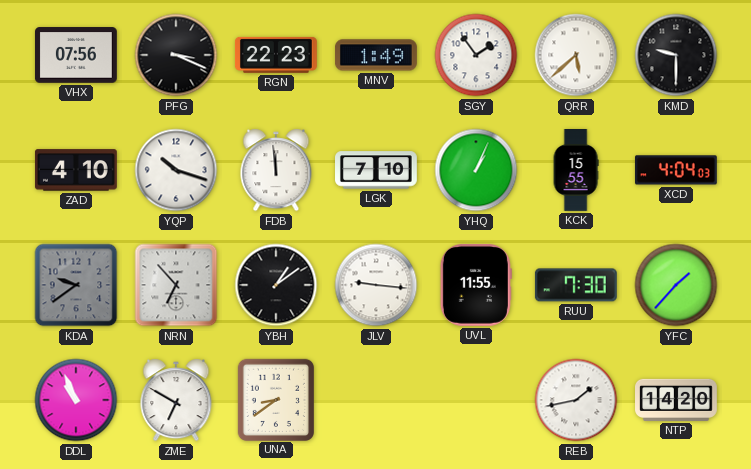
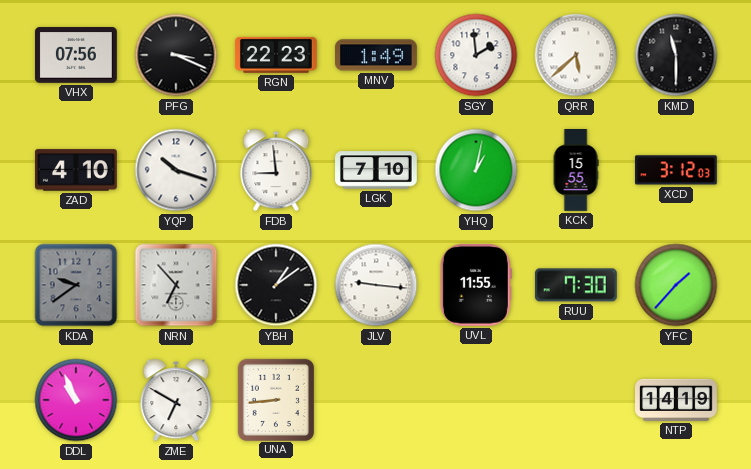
SGY: 1:54 -> 1:59 (476, 55)
KMD: 9:30 -> 11:30 (676, 55)
FDB: 11:59 -> 8:59 (276, 170)
YHQ: 1:04 -> 1:02 (476, 170)
XCD: 4:04 -> 3:12 (676, 170)
UNA: 8:39 -> 8:44 (275, 399)
REB: 1:43 -> none (576, 400)
NTP: 14:20 -> 14:19 (677, 400)
